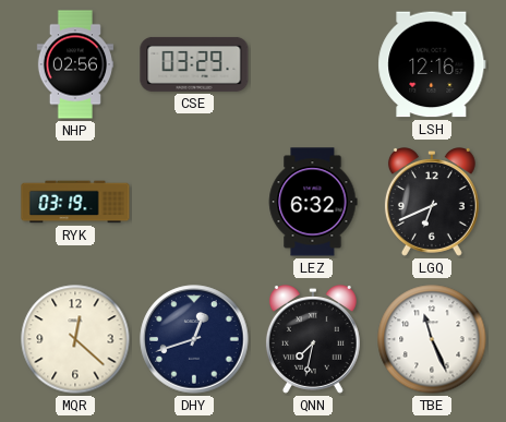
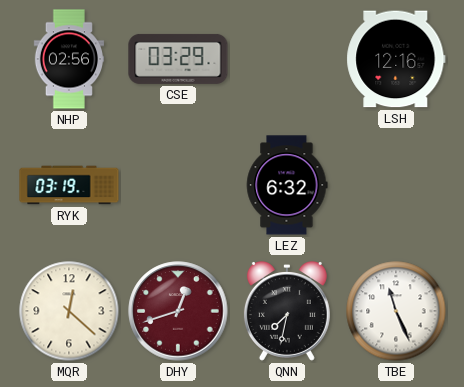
LGQ: 6:41 -> none (432, 203)
DHY dial: navy -> burgundy (178, 311)
